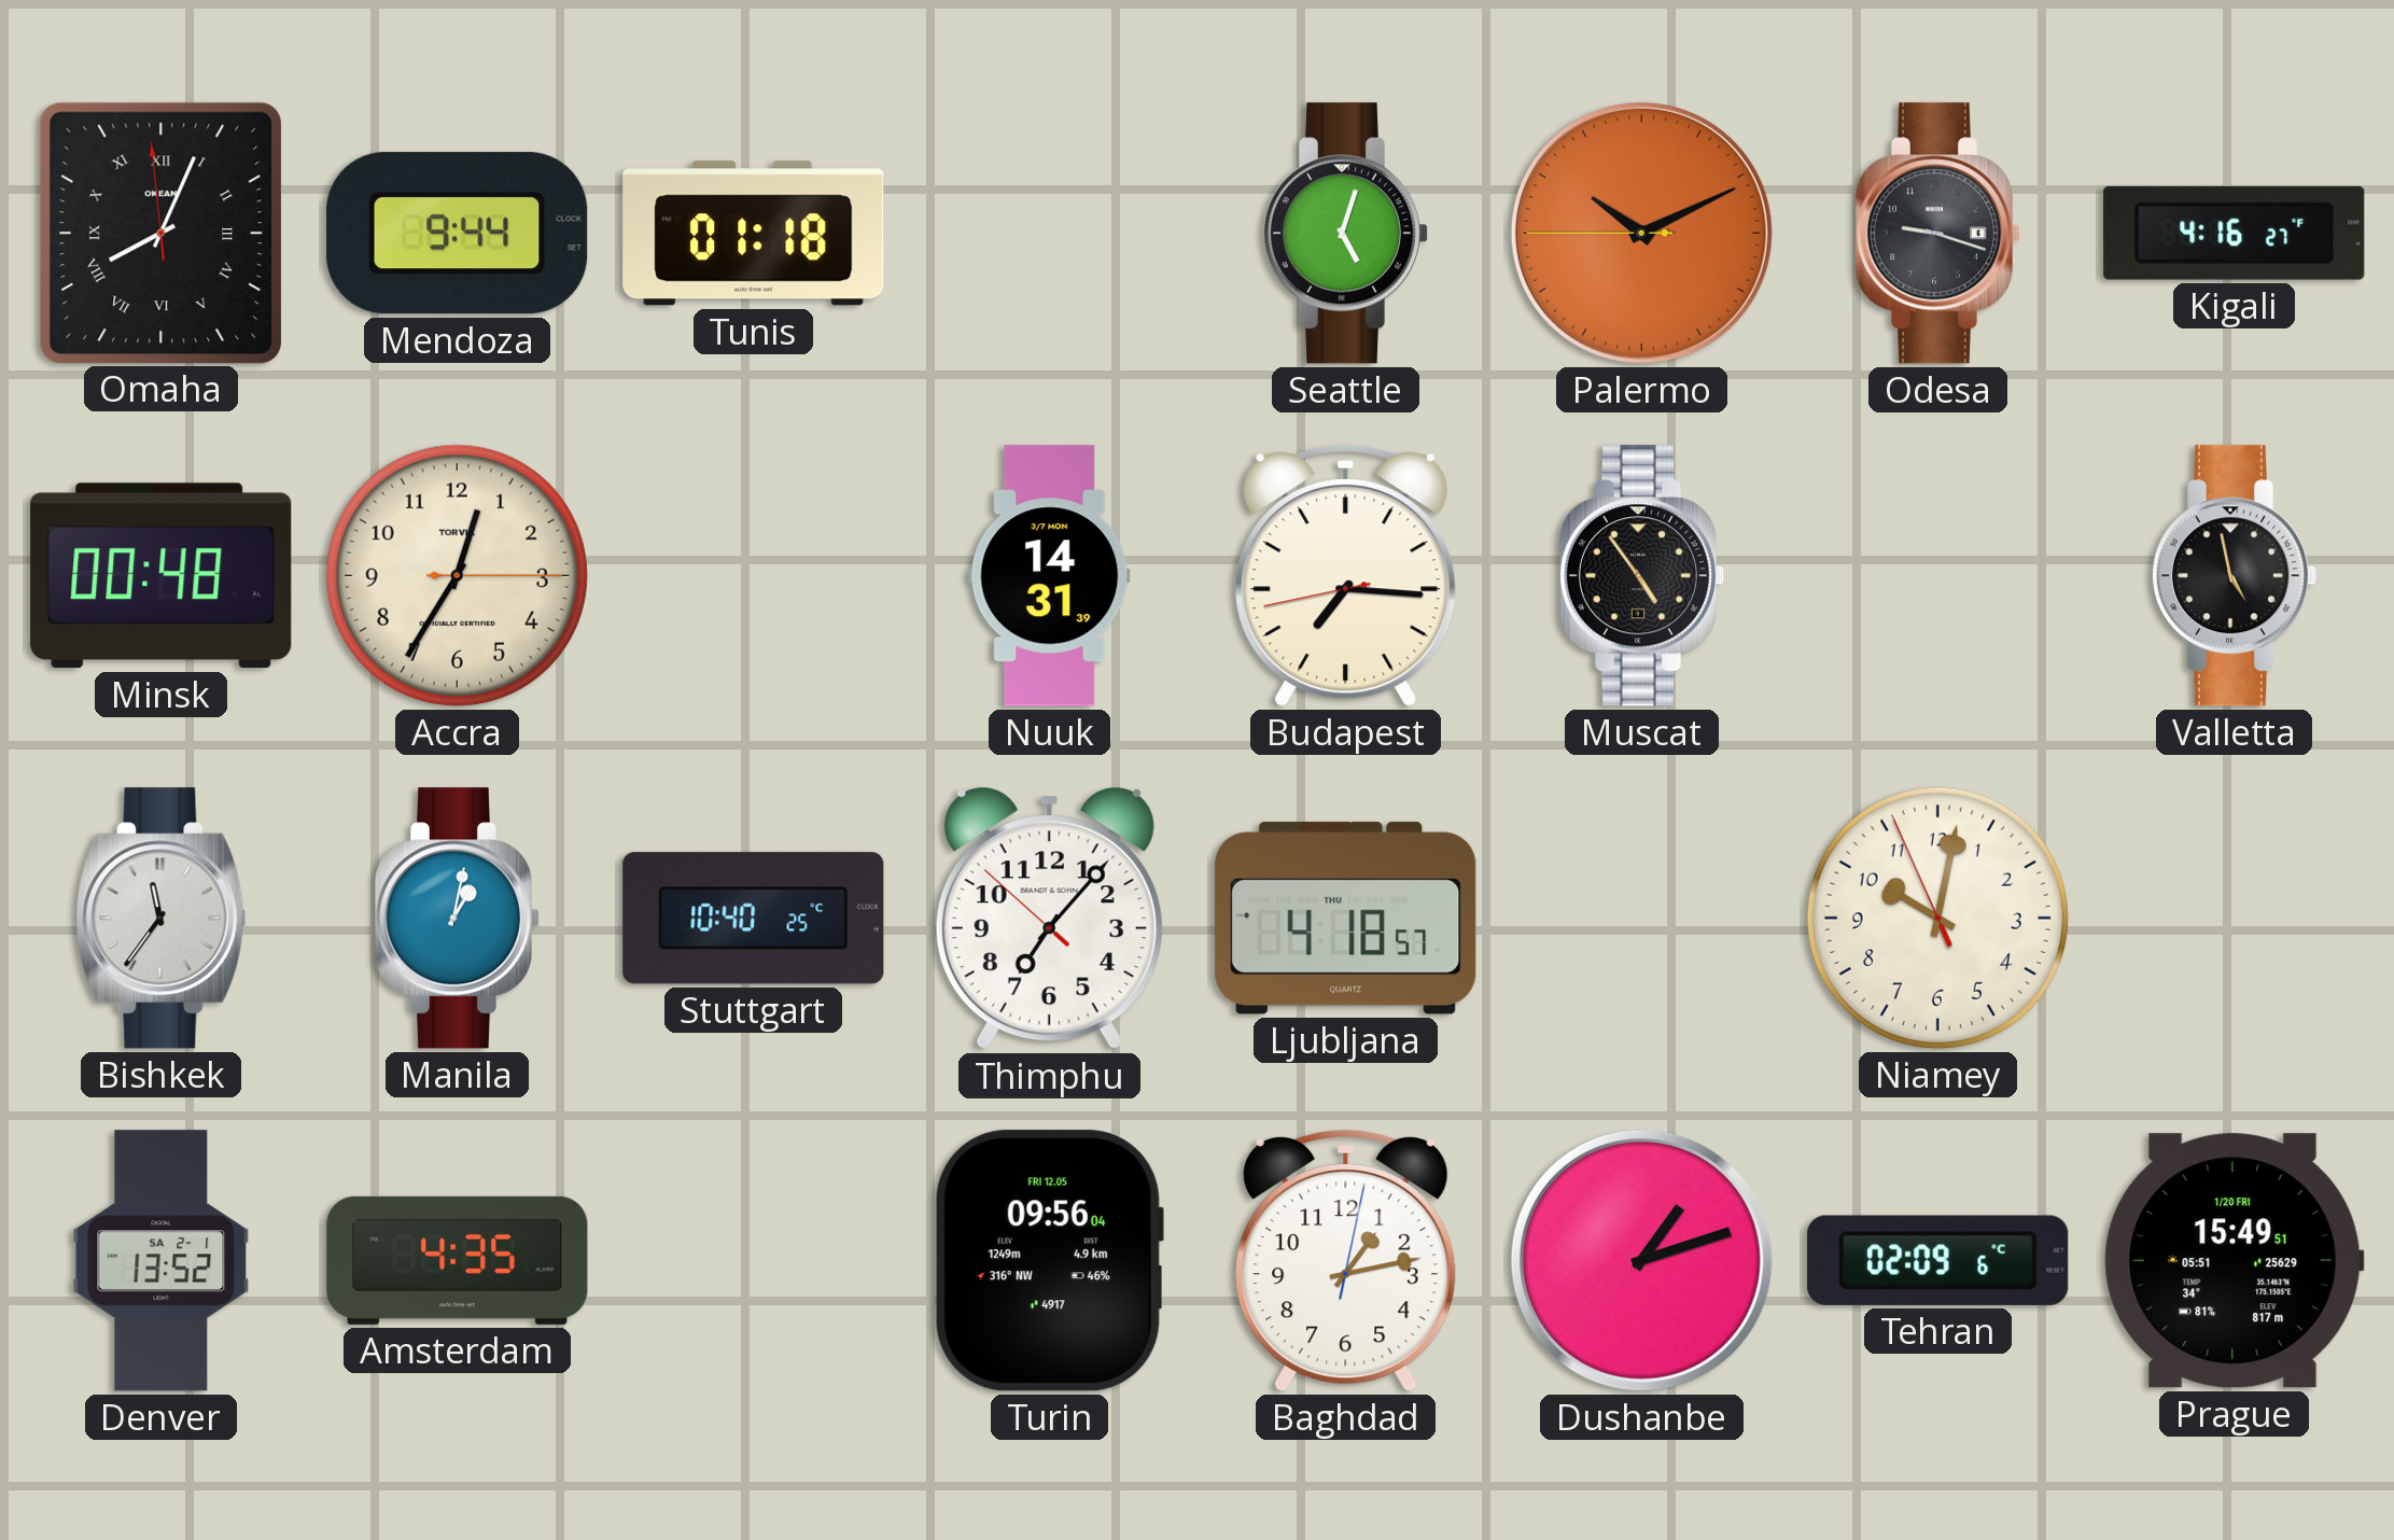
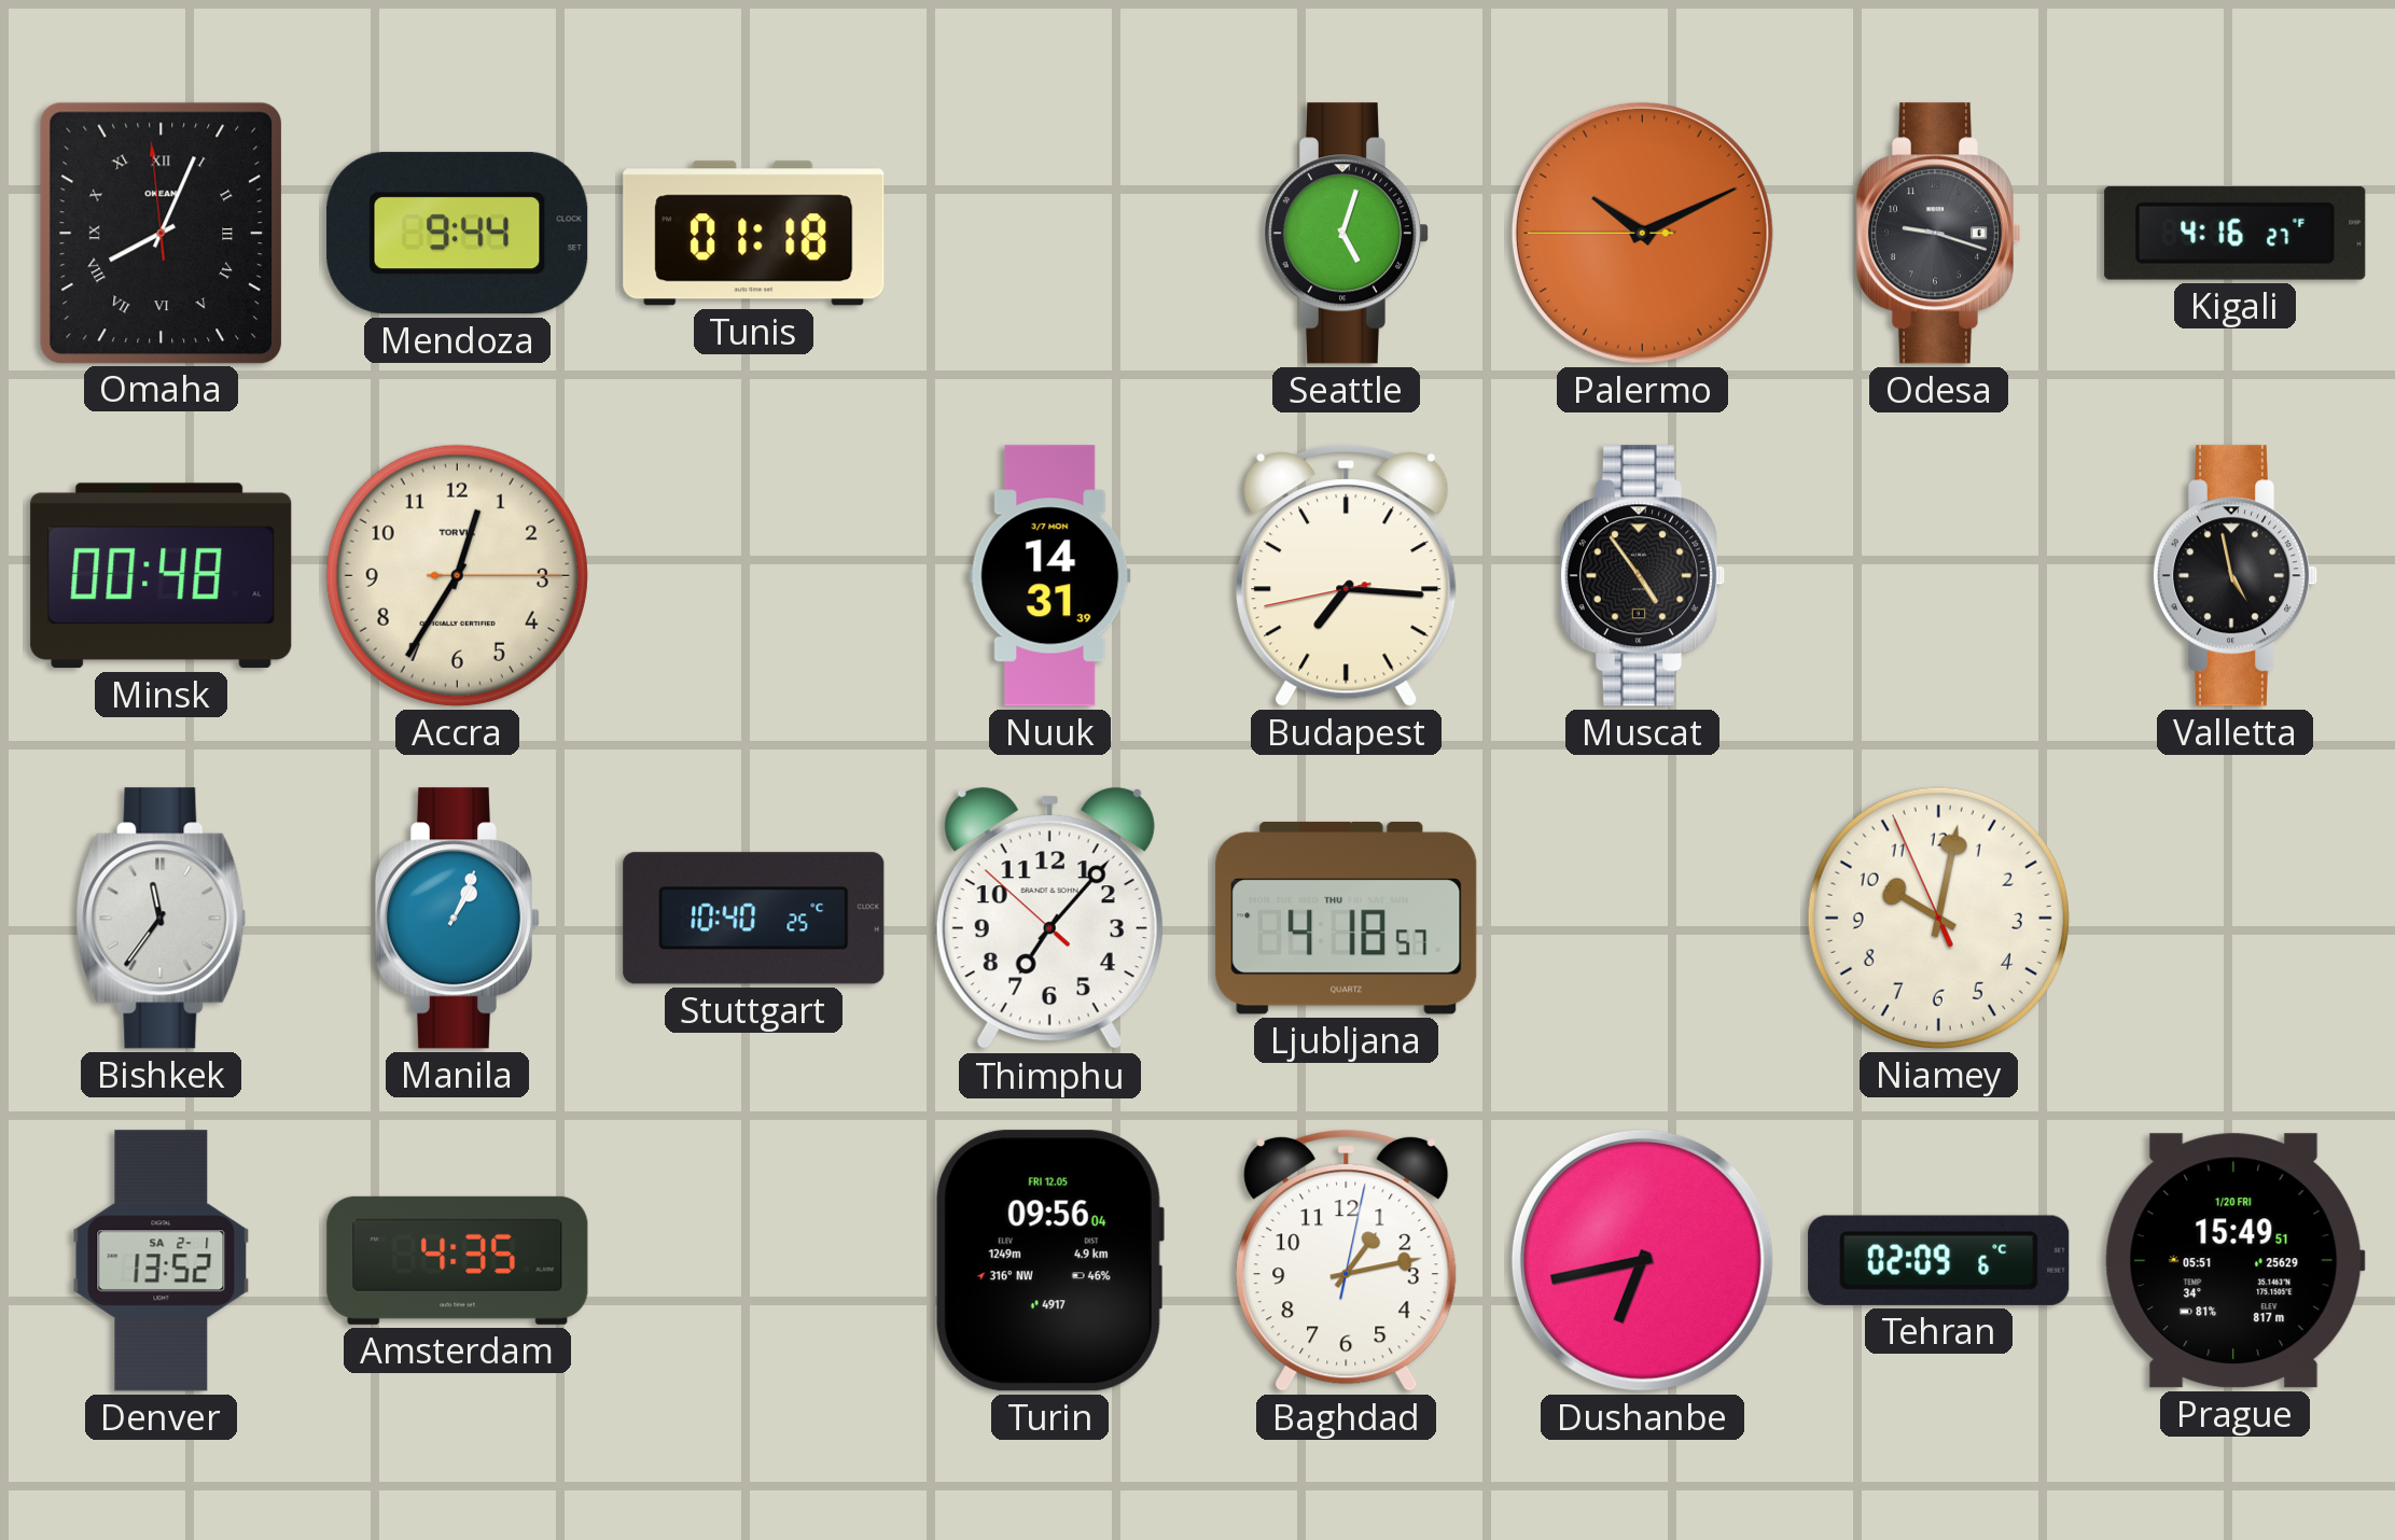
Manila: 1:02 -> 1:04 (457, 919)
Dushanbe: 1:12 -> 6:43 (1642, 1260)
